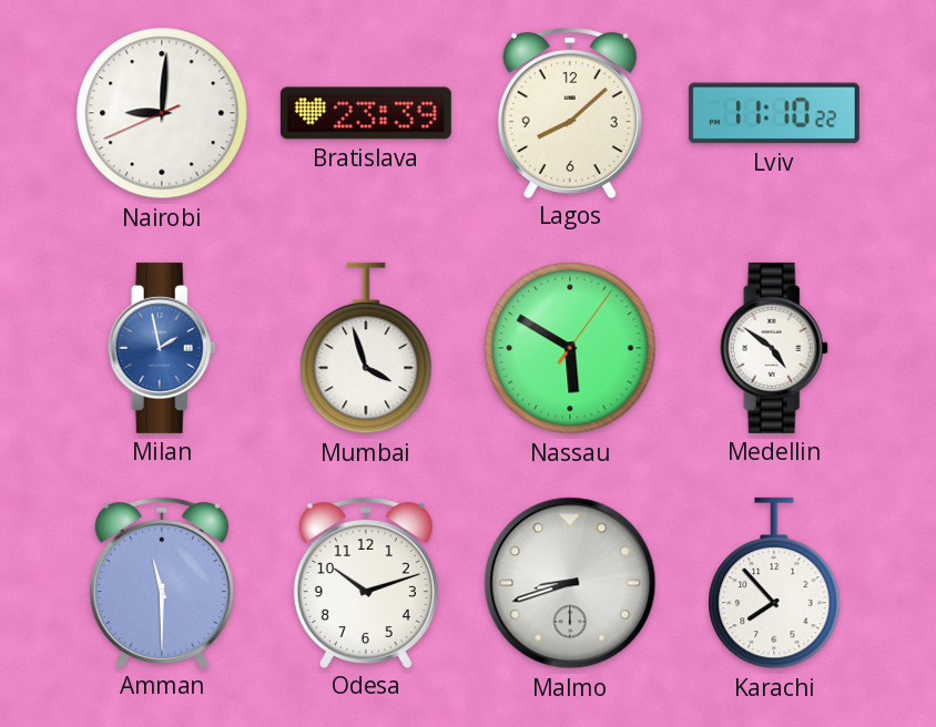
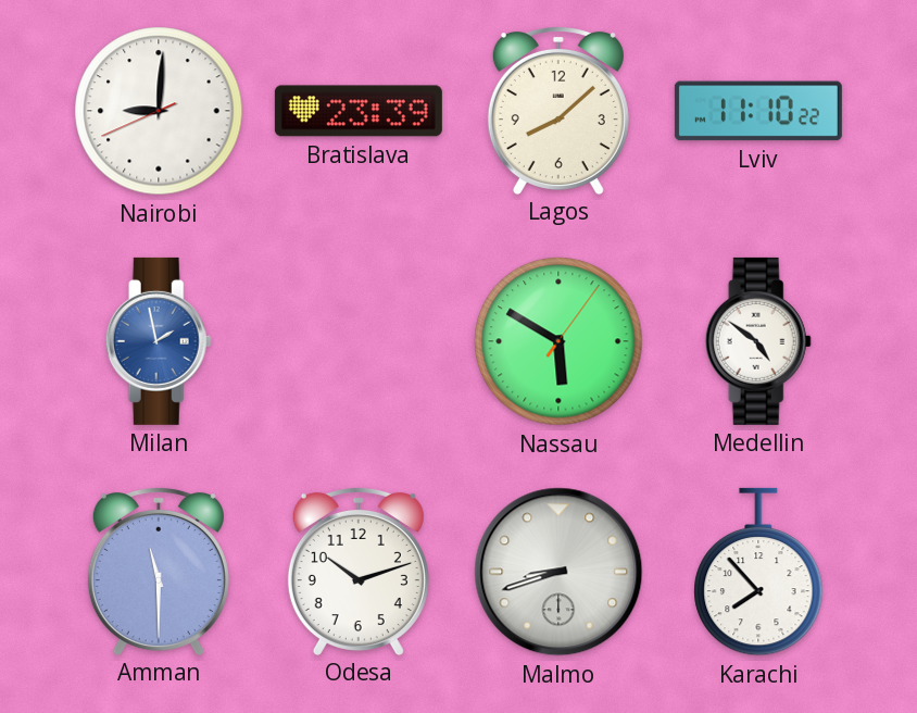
Mumbai: 3:57 -> none (366, 348)
